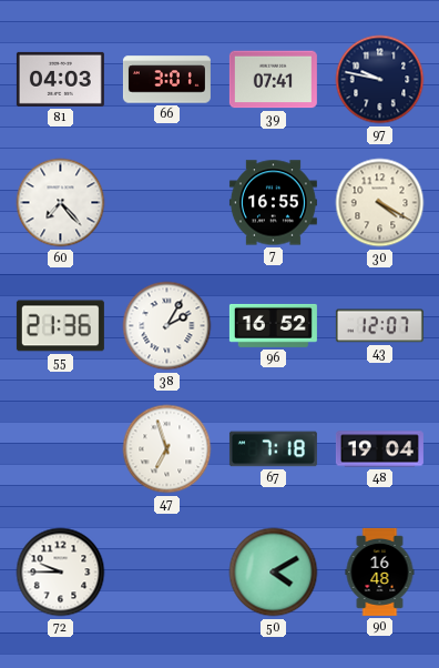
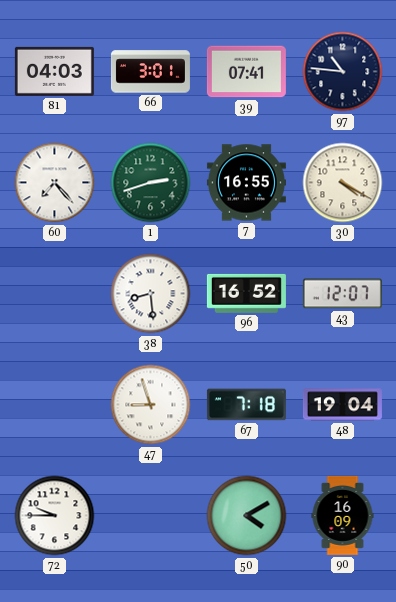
97: 9:47 -> 10:46 (343, 72)
1: none -> 2:42 (151, 183)
55: 21:36 -> none (60, 326)
38: 2:05 -> 8:29 (151, 294)
47: 6:57 -> 8:57 (151, 405)
90: 16:48 -> 16:09 (343, 515)
